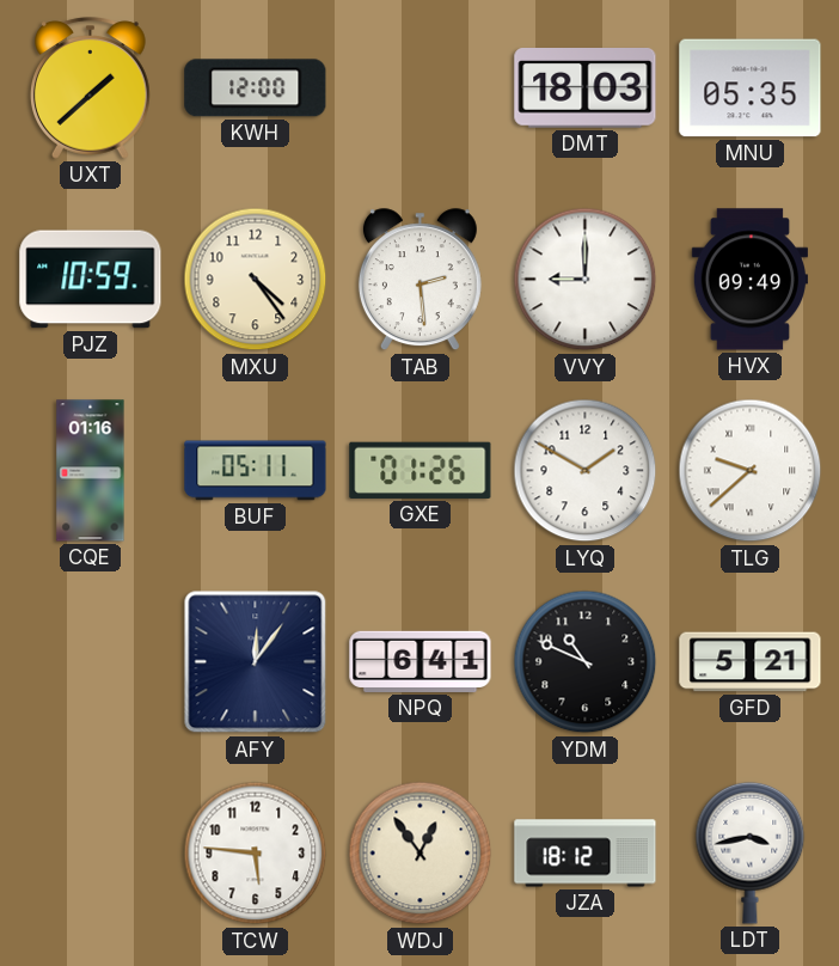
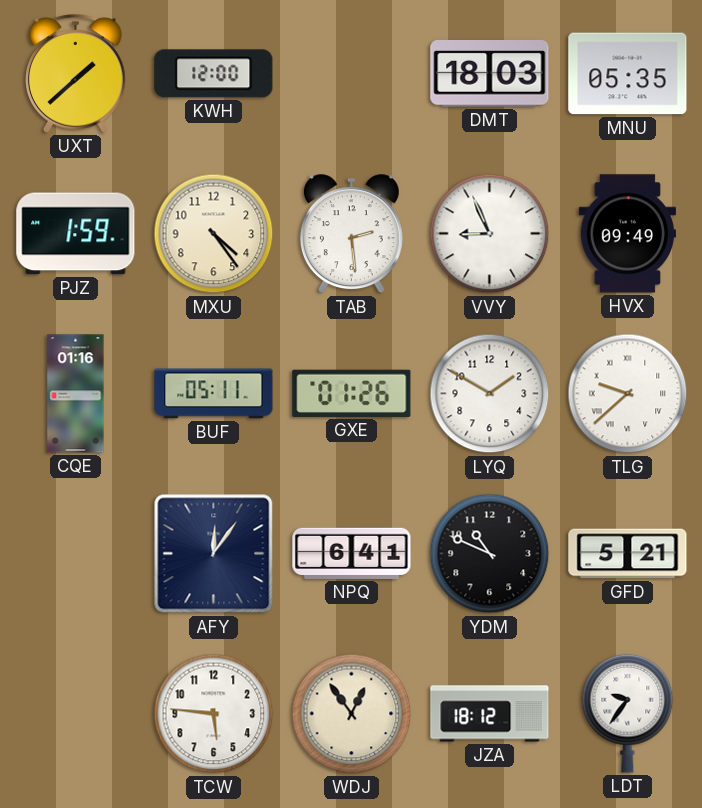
PJZ: 10:59 -> 1:59 (76, 234)
VVY: 9:00 -> 8:56 (490, 234)
LDT: 3:43 -> 9:36 (628, 713)
